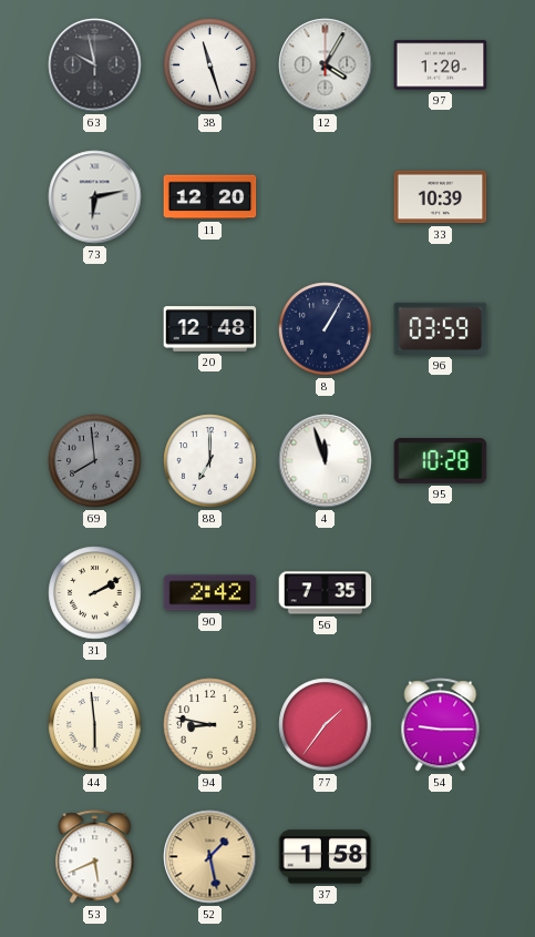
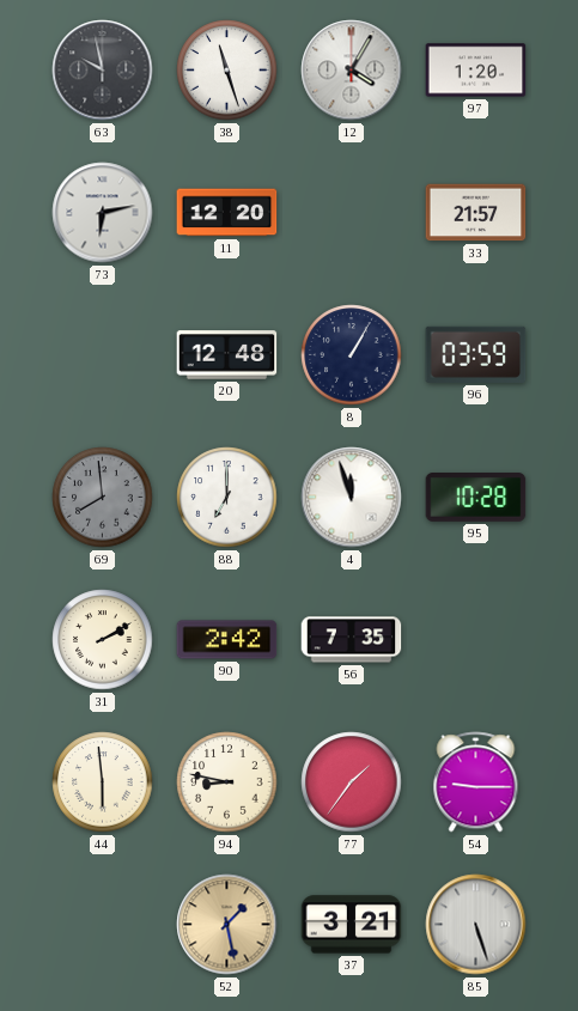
33: 10:39 -> 21:57 (476, 213)
53: 5:41 -> none (95, 857)
37: 1:58 -> 3:21 (352, 925)
85: none -> 5:27 (476, 925)
